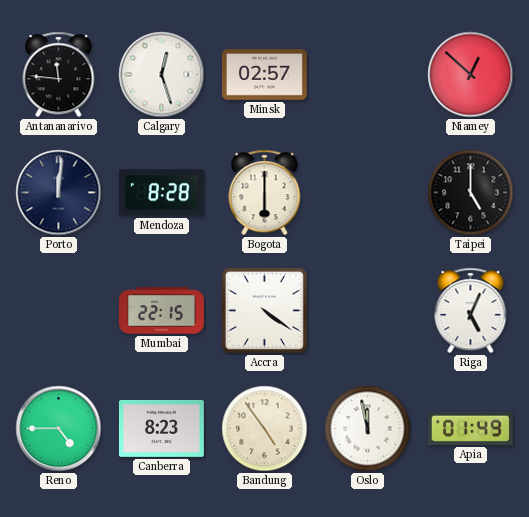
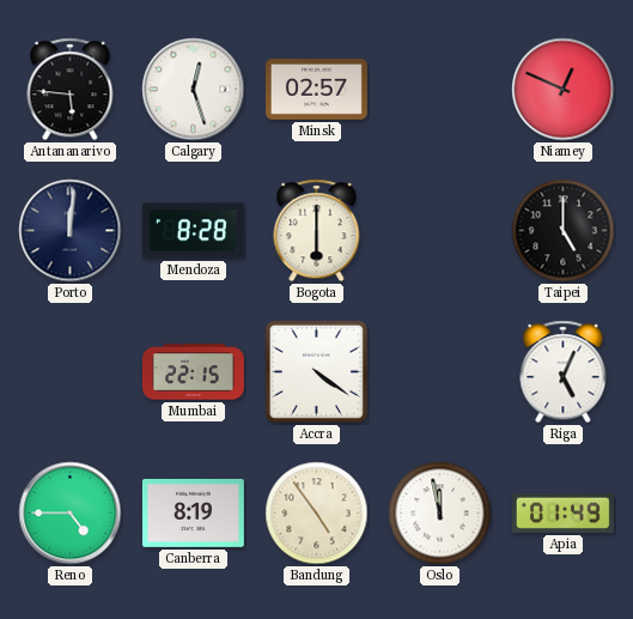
Antananarivo: 11:46 -> 5:46 (71, 90)
Niamey: 12:52 -> 12:49 (564, 90)
Canberra: 8:23 -> 8:19 (193, 512)
